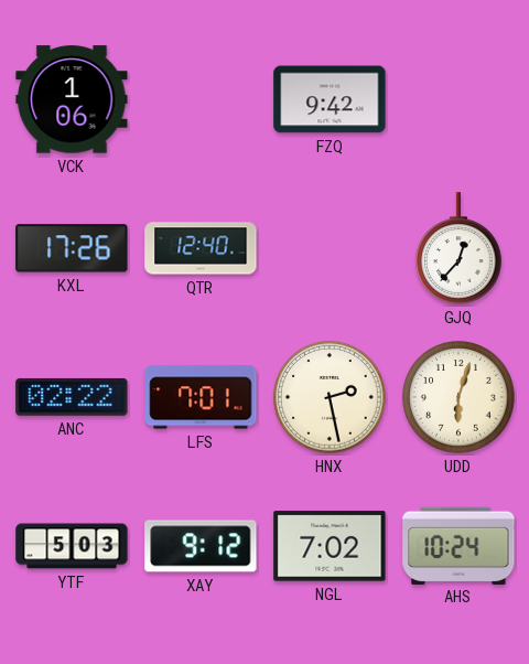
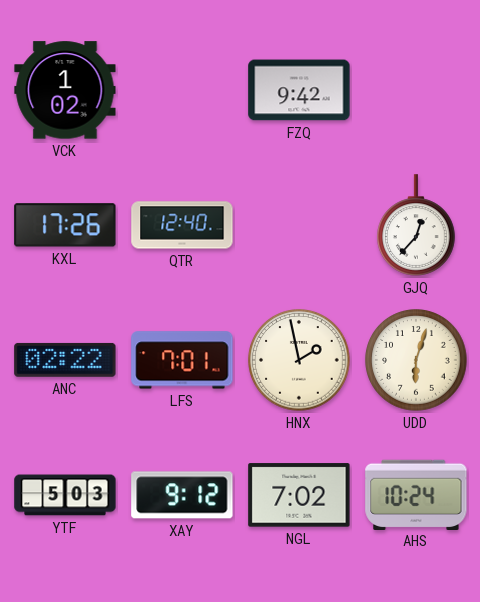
VCK: 1:06 -> 1:02 (65, 90)
HNX: 2:28 -> 1:58 (299, 360)
